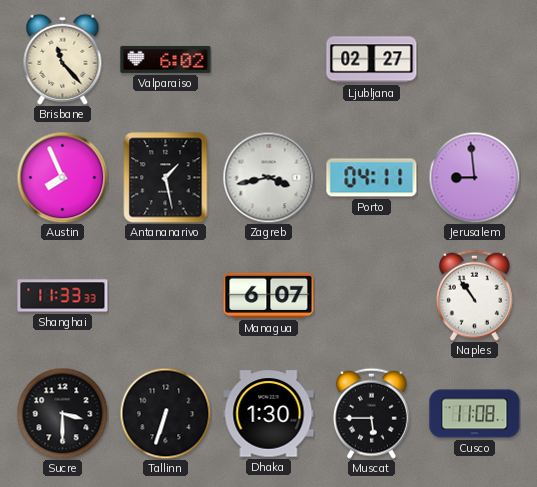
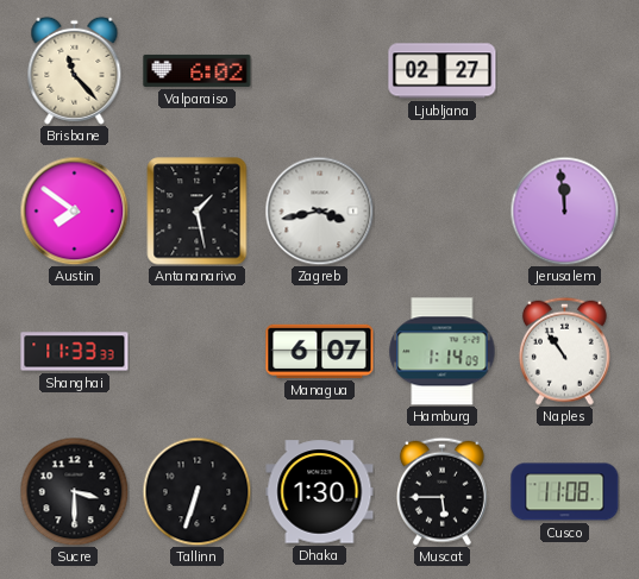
Austin: 7:56 -> 7:51 (74, 210)
Porto: 04:11 -> none (372, 178)
Jerusalem: 8:59 -> 11:59 (564, 210)
Hamburg: none -> 1:14 (443, 352)
